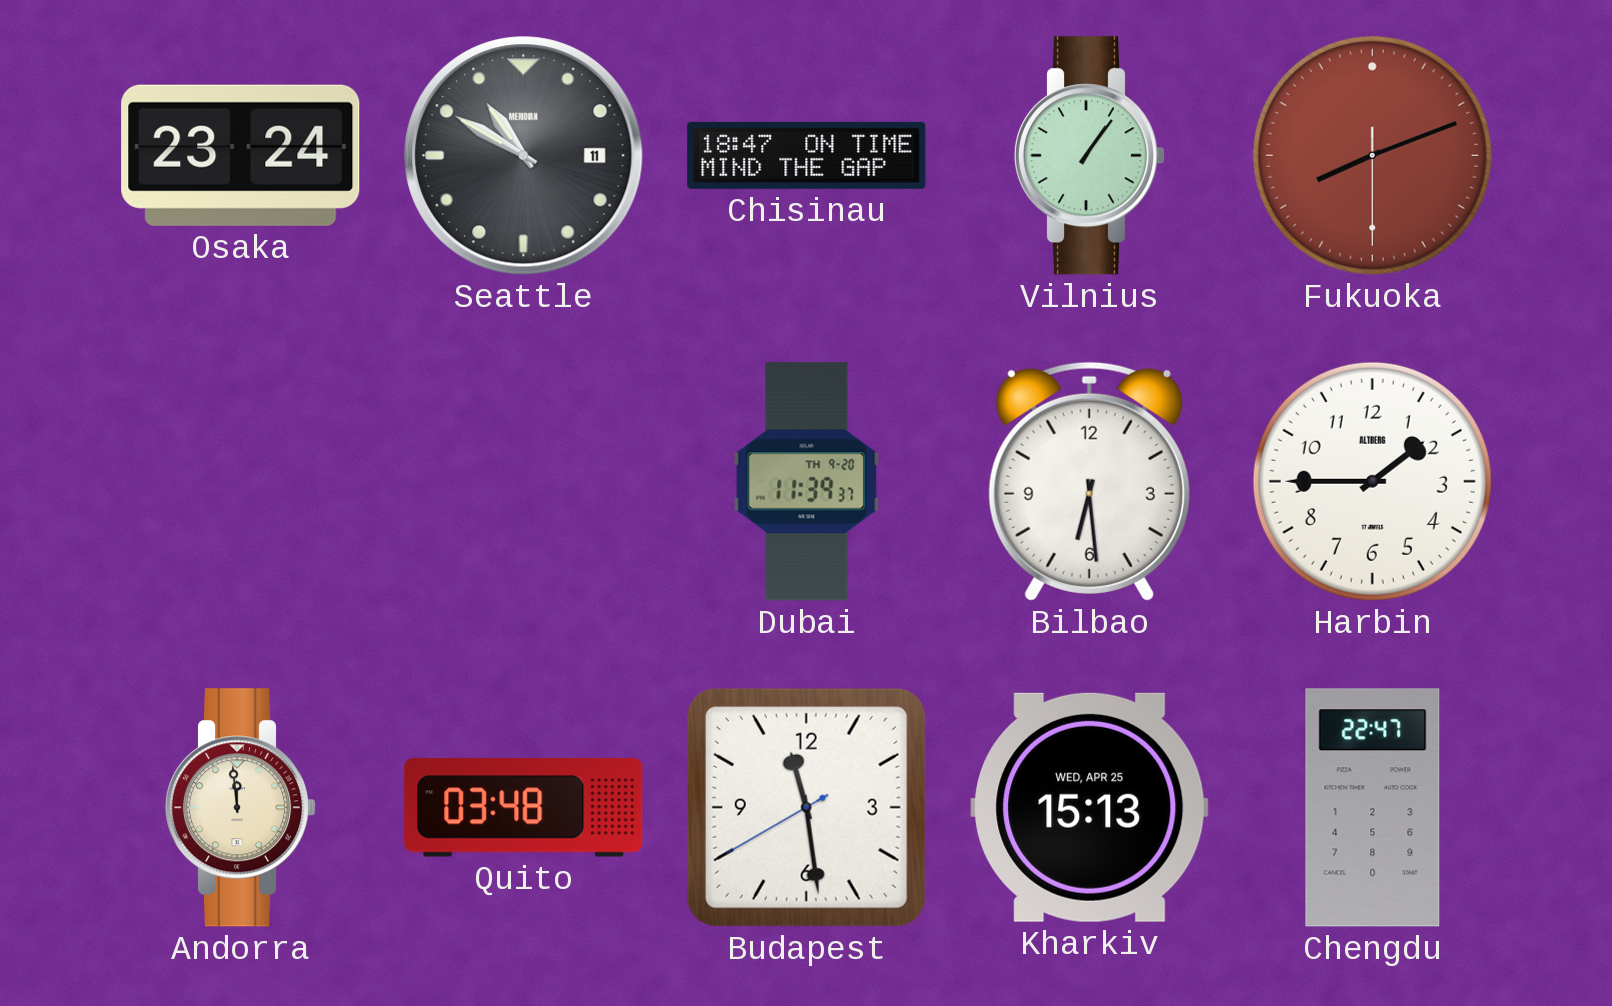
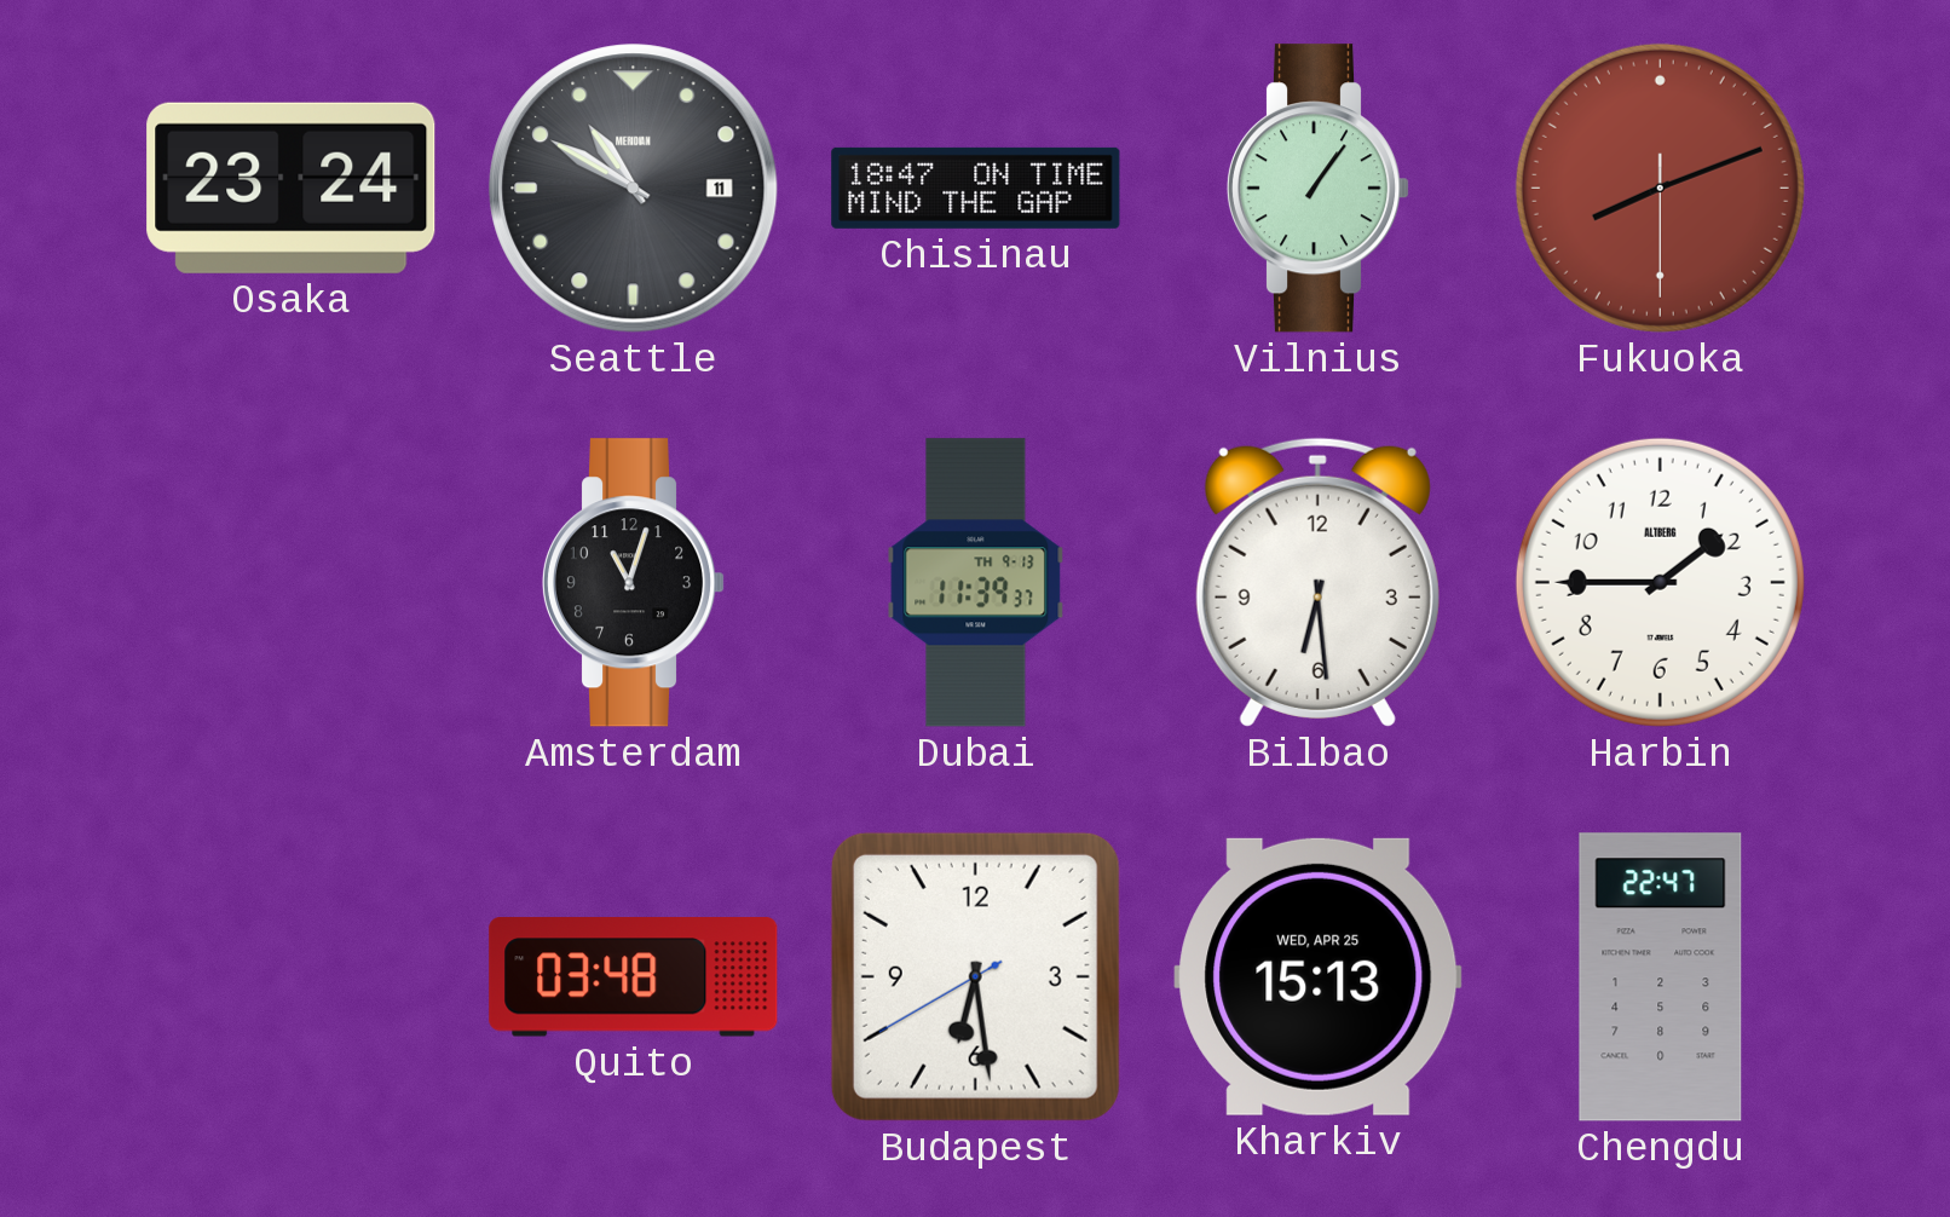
Amsterdam: none -> 11:03 (634, 583)
Dubai date: TH 9-20 -> TH 9-13 (976, 583)
Andorra: 11:59 -> none (241, 808)
Budapest: 11:28 -> 6:28 (975, 976)
